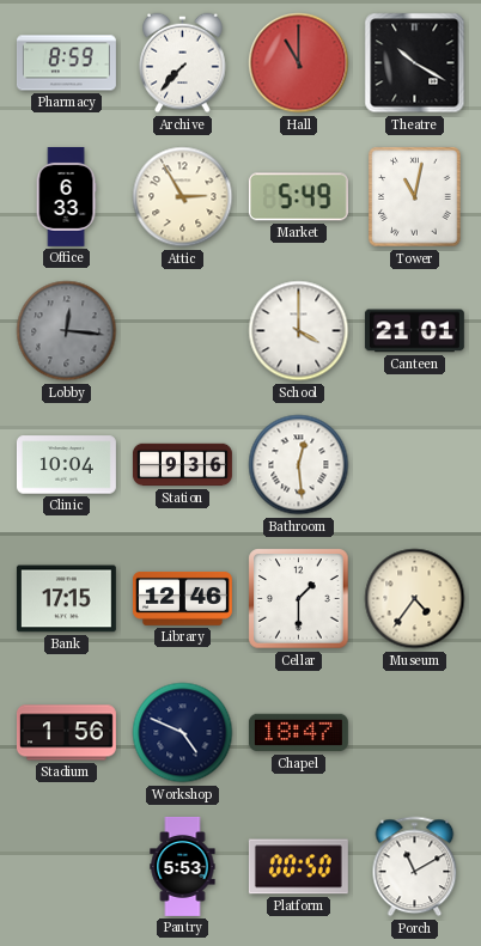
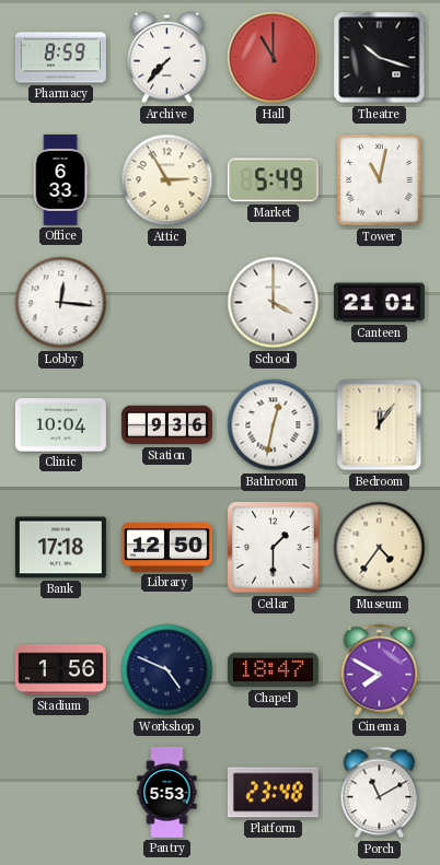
Theatre: 10:20 -> 10:18 (380, 58)
Lobby dial: grey -> white (61, 303)
Bathroom: 12:29 -> 12:32 (274, 425)
Bedroom: none -> 12:06 (380, 425)
Bank: 17:15 -> 17:18 (60, 548)
Library: 12:46 -> 12:50 (166, 548)
Cinema: none -> 7:50 (380, 670)
Platform: 00:50 -> 23:48 (273, 793)
